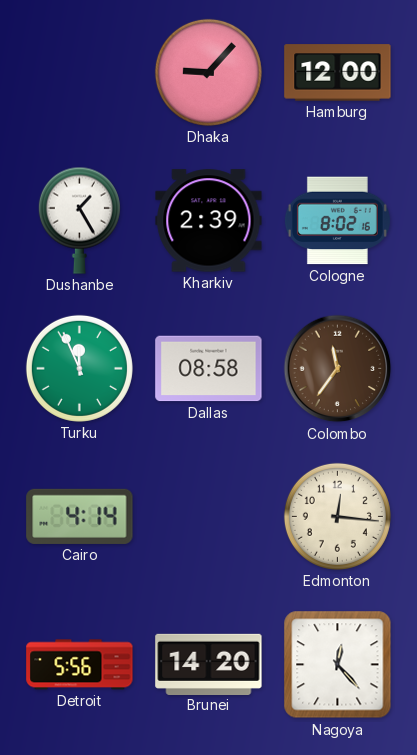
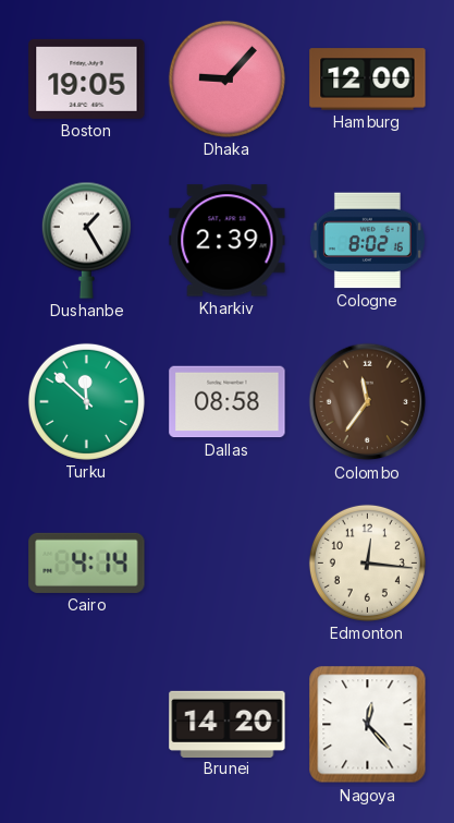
Boston: none -> 19:05 (87, 78)
Turku: 11:56 -> 11:52 (86, 401)
Detroit: 5:56 -> none (80, 665)
